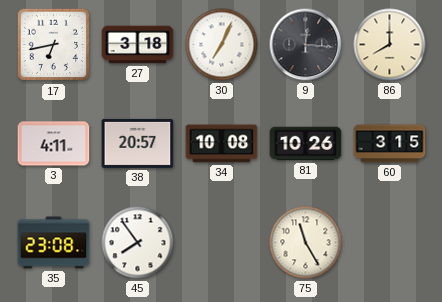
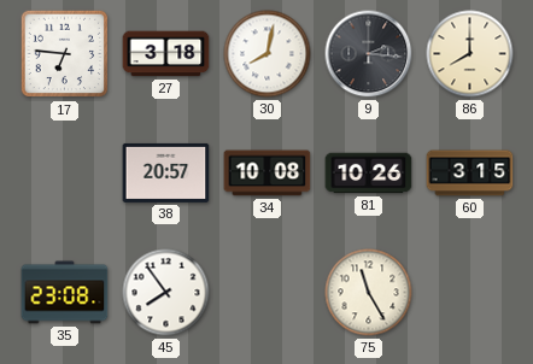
17: 6:43 -> 6:46 (65, 54)
30: 7:04 -> 8:02 (268, 54)
9: 12:16 -> 2:16 (369, 54)
3: 4:11 -> none (54, 144)
